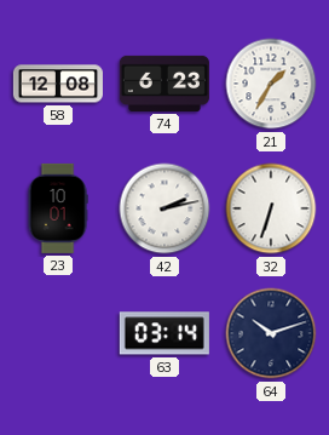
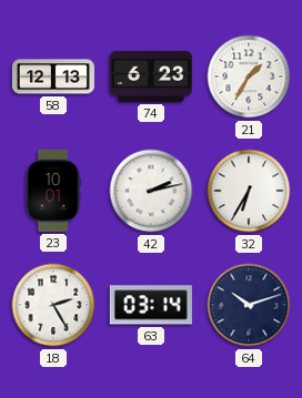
58: 12:08 -> 12:13 (53, 76)
32: 6:33 -> 6:35 (249, 191)
18: none -> 2:25 (53, 305)
